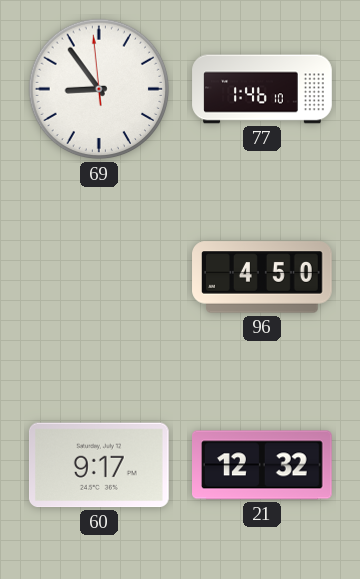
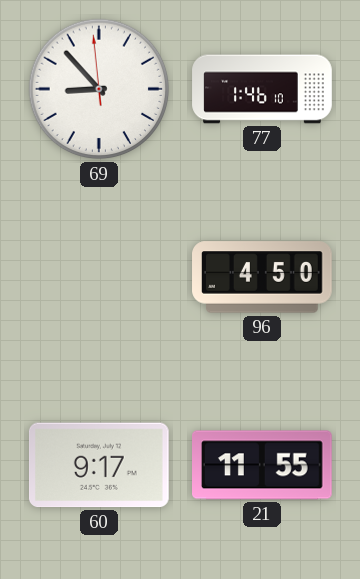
69: 8:53 -> 8:52 (99, 89)
21: 12:32 -> 11:55 (263, 465)
